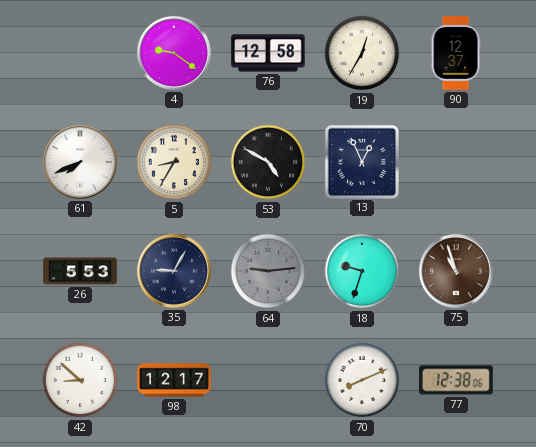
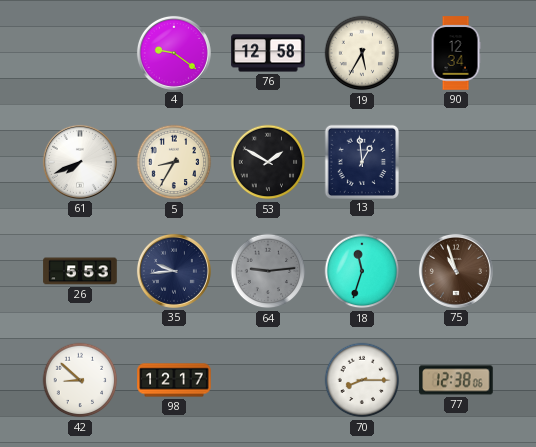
19: 12:35 -> 5:35 (362, 53)
90: 12:37 -> 12:34 (456, 53)
53: 4:50 -> 1:50 (268, 162)
13: 12:56 -> 12:59 (361, 161)
35: 9:05 -> 9:44 (174, 271)
18: 9:33 -> 11:33 (362, 271)
70: 8:11 -> 8:15 (362, 380)
